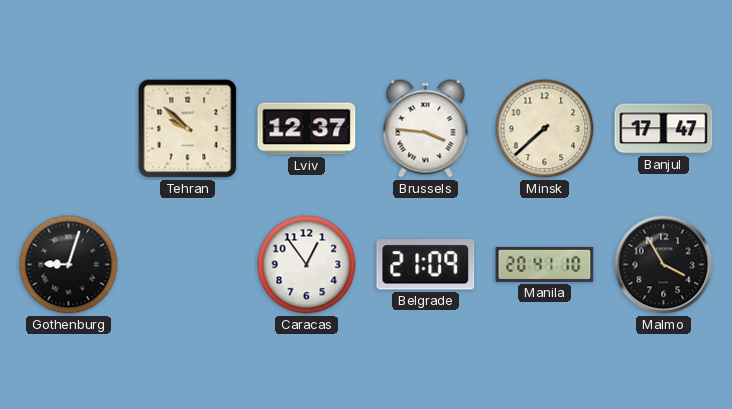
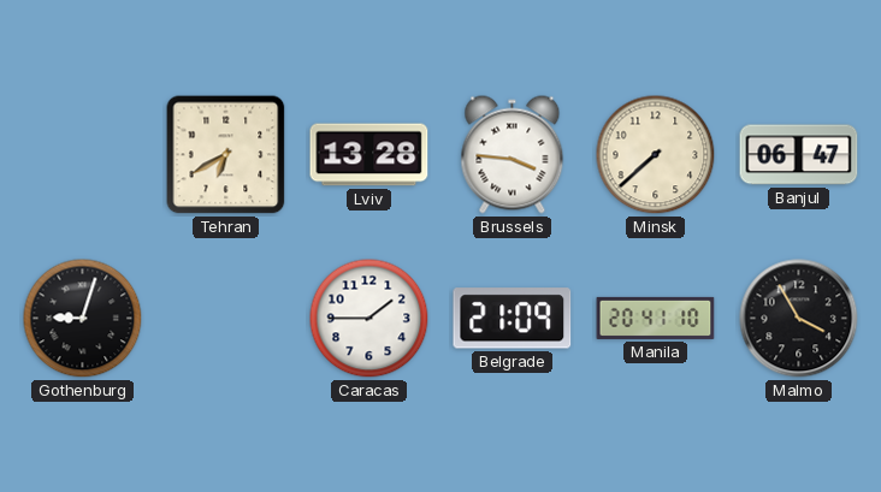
Tehran: 9:52 -> 6:40 (226, 155)
Lviv: 12:37 -> 13:28 (369, 155)
Banjul: 17:47 -> 06:47 (799, 155)
Caracas: 12:54 -> 1:45 (369, 319)
